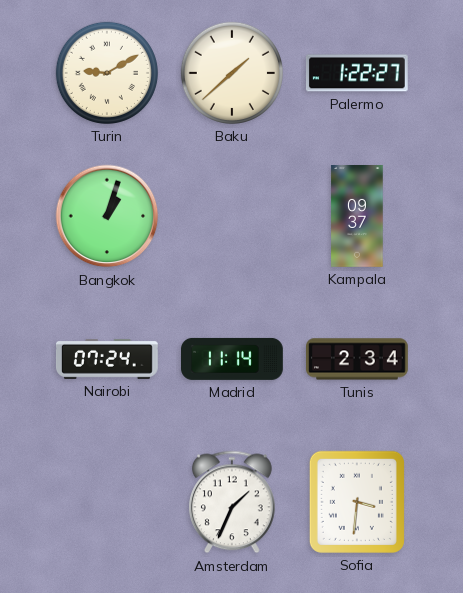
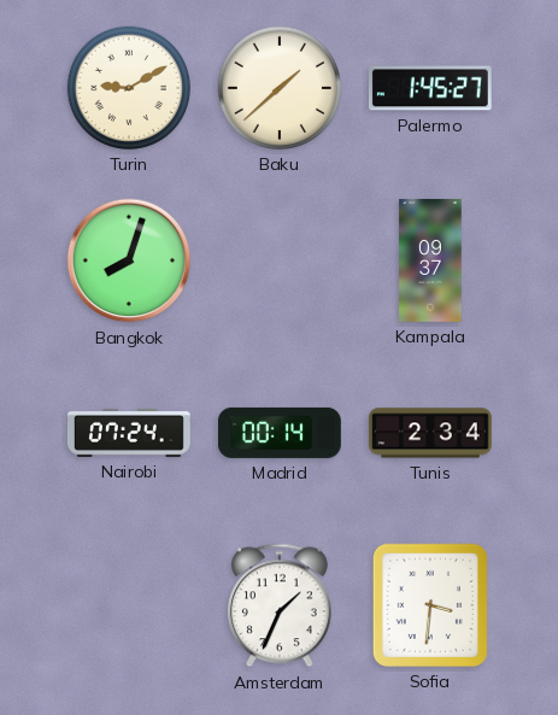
Palermo: 1:22 -> 1:45 (430, 88)
Bangkok: 1:03 -> 8:03 (129, 260)
Madrid: 11:14 -> 00:14 (281, 433)
